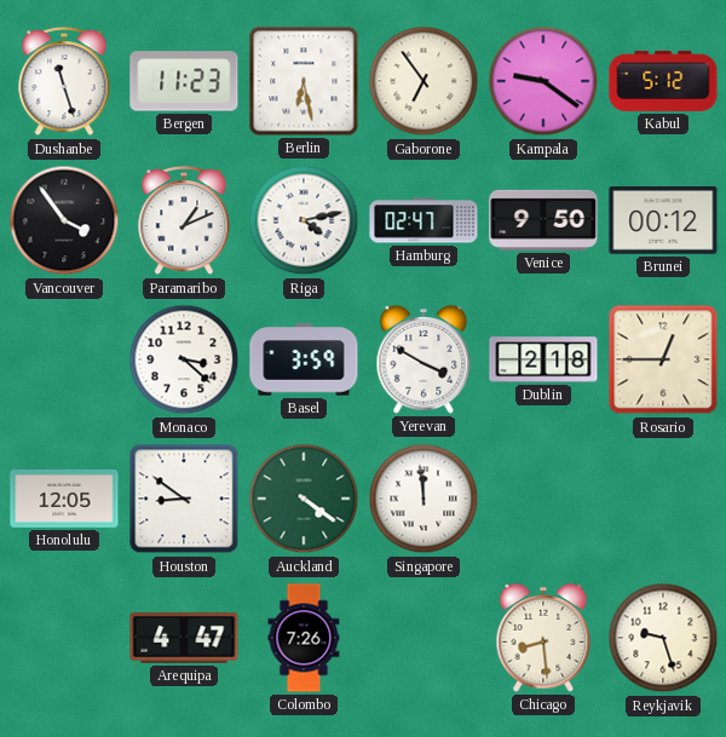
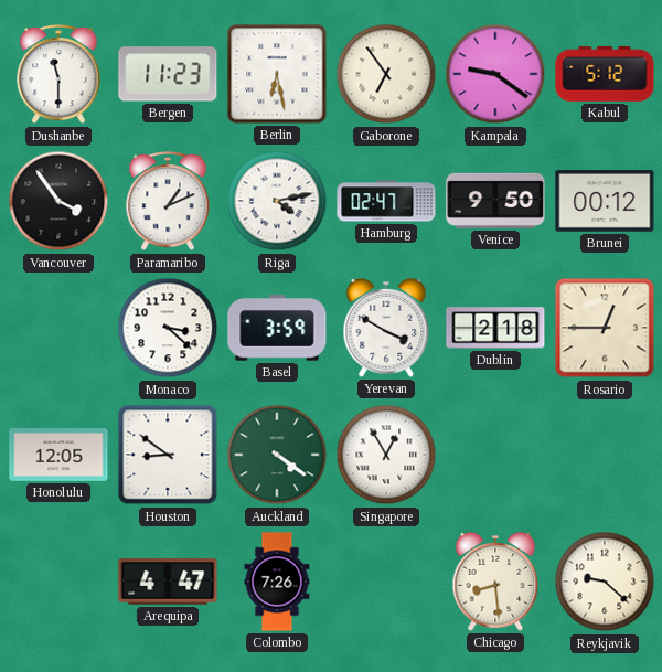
Dushanbe: 11:27 -> 11:30 (58, 74)
Singapore: 11:59 -> 12:55 (386, 455)
Reykjavik: 9:27 -> 9:22 (605, 582)
